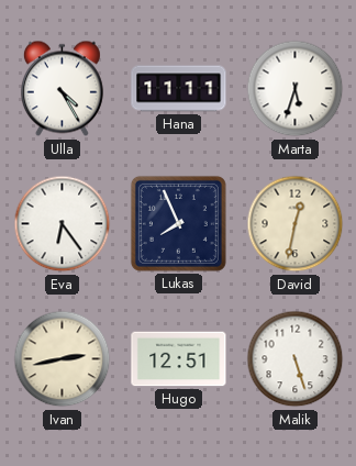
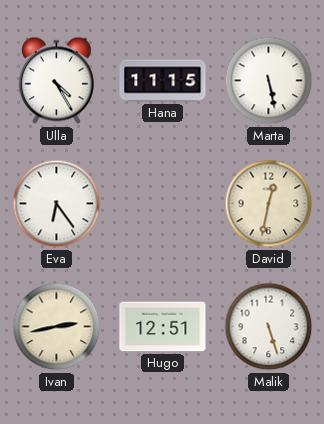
Hana: 11:11 -> 11:15 (163, 81)
Marta: 5:33 -> 5:28 (269, 81)
Lukas: 7:56 -> none (178, 223)
